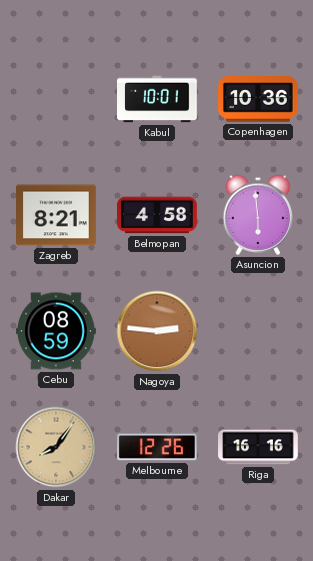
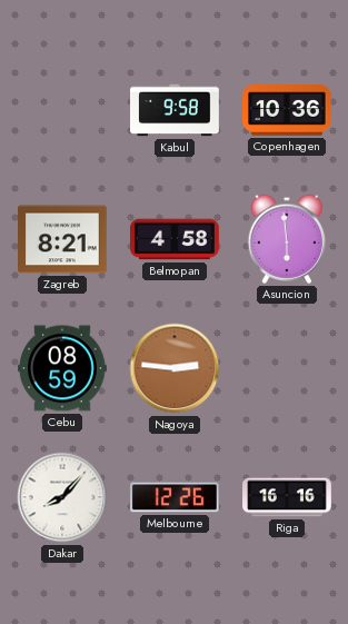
Kabul: 10:01 -> 9:58 (175, 110)
Dakar: 8:06 -> 8:07 (62, 497)
Dakar dial: champagne -> white (62, 497)
